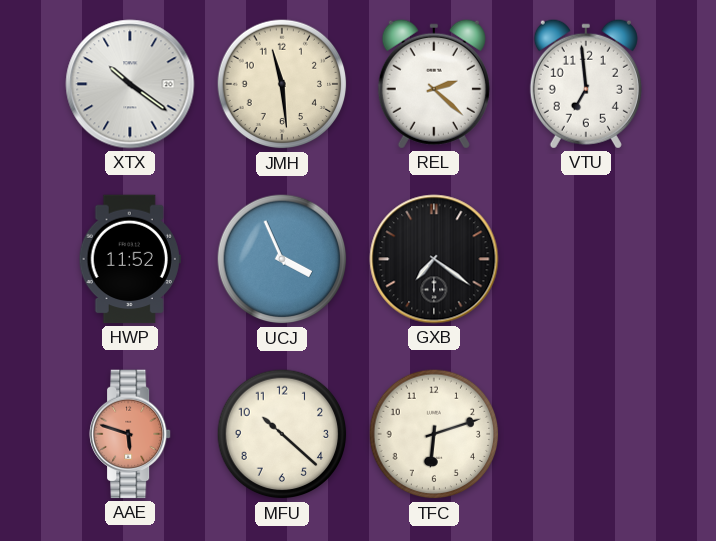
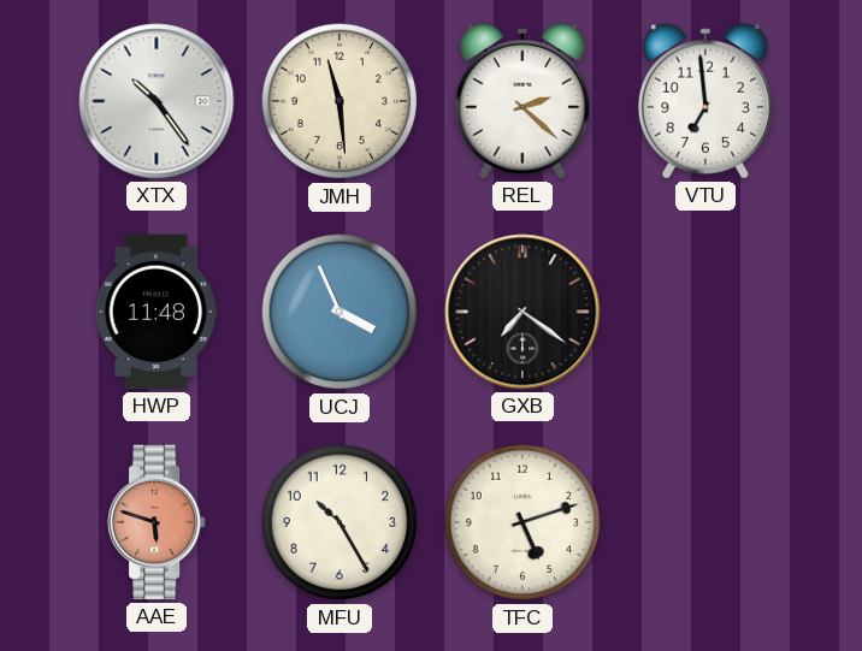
XTX: 10:21 -> 10:24 (157, 101)
HWP: 11:52 -> 11:48 (157, 312)
MFU: 10:22 -> 10:25 (340, 522)
TFC: 6:12 -> 5:12 (522, 522)
